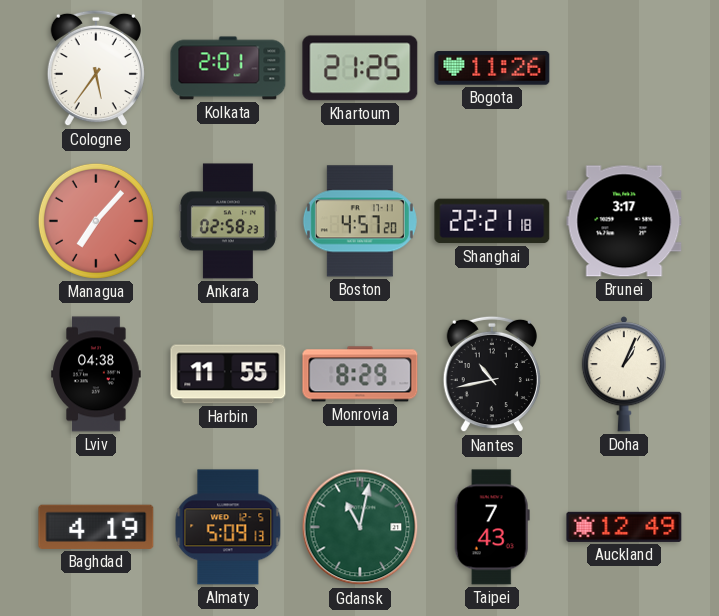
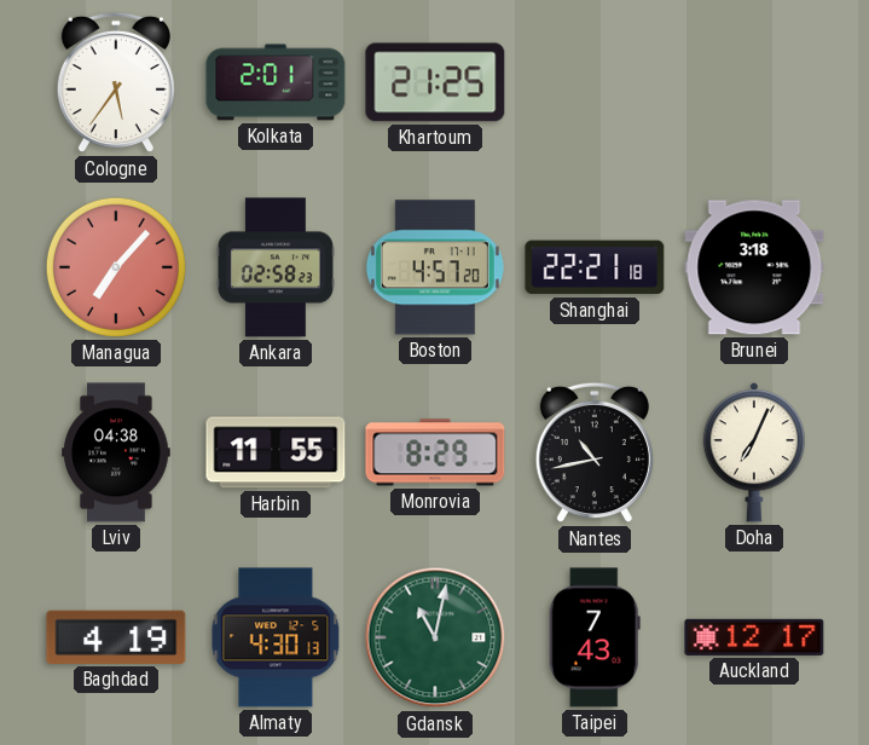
Bogota: 11:26 -> none (492, 68)
Brunei: 3:17 -> 3:18 (754, 267)
Doha: 1:04 -> 7:04 (754, 452)
Almaty: 5:09 -> 4:30 (276, 637)
Auckland: 12:49 -> 12:17 (754, 637)
